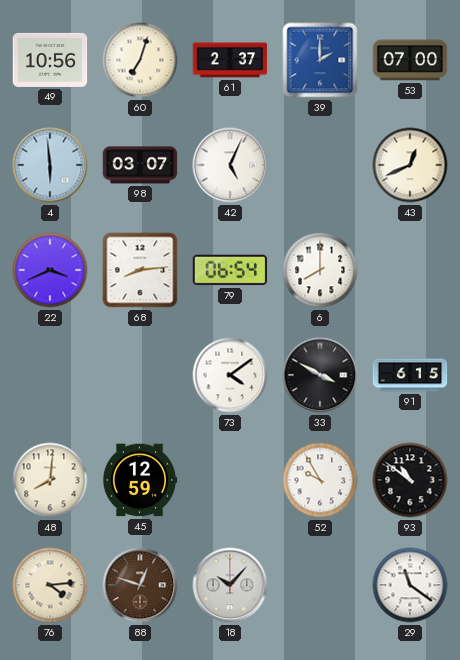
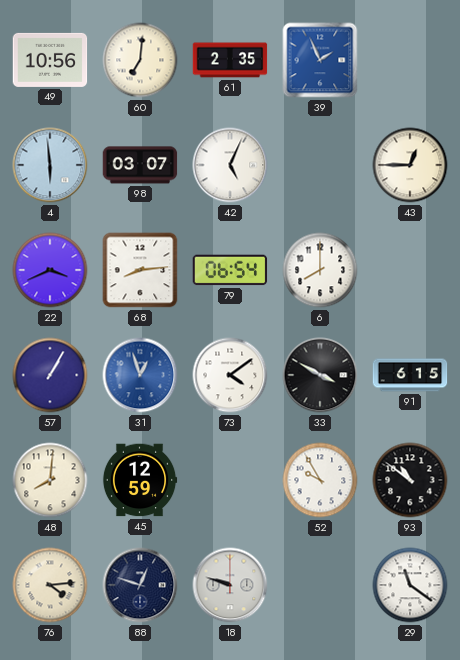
60: 7:03 -> 7:01 (140, 60)
61: 2:37 -> 2:35 (230, 60)
39: 2:00 -> 1:56 (320, 60)
53: 07:00 -> none (410, 60)
43: 12:41 -> 12:45 (410, 165)
57: none -> 1:05 (50, 375)
31: none -> 12:57 (140, 375)
88 dial: brown -> navy (140, 585)
18: 10:07 -> 9:48 (230, 585)
